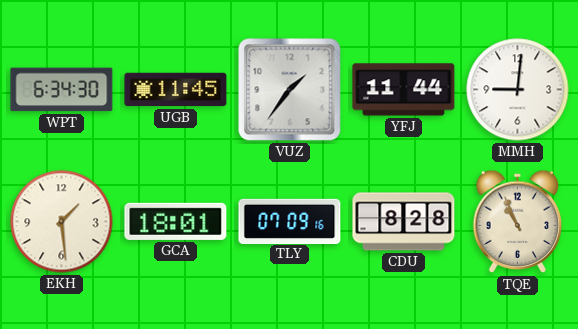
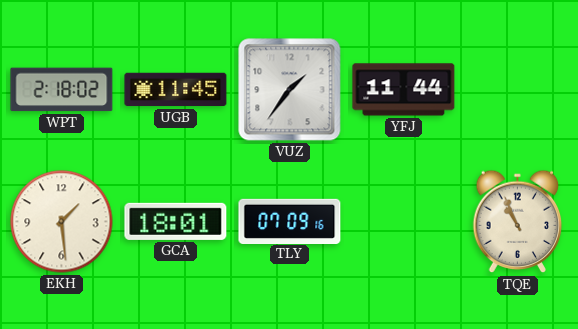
WPT: 6:34 -> 2:18 (62, 90)
MMH: 9:01 -> none (518, 90)
CDU: 8:28 -> none (404, 222)
